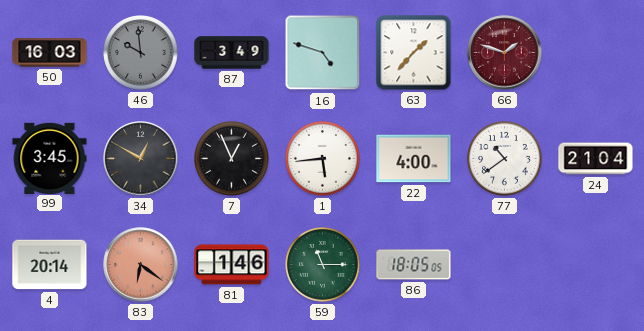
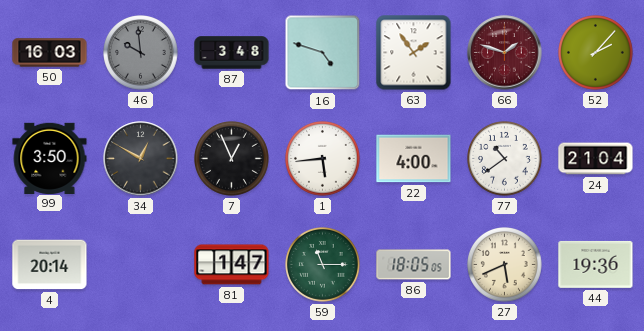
87: 3:49 -> 3:48 (232, 53)
63: 1:37 -> 1:54 (414, 53)
52: none -> 2:07 (596, 53)
99: 3:45 -> 3:50 (50, 158)
83: 6:21 -> none (141, 265)
81: 1:46 -> 1:47 (232, 265)
27: none -> 5:41 (505, 265)
44: none -> 19:36 (596, 264)
